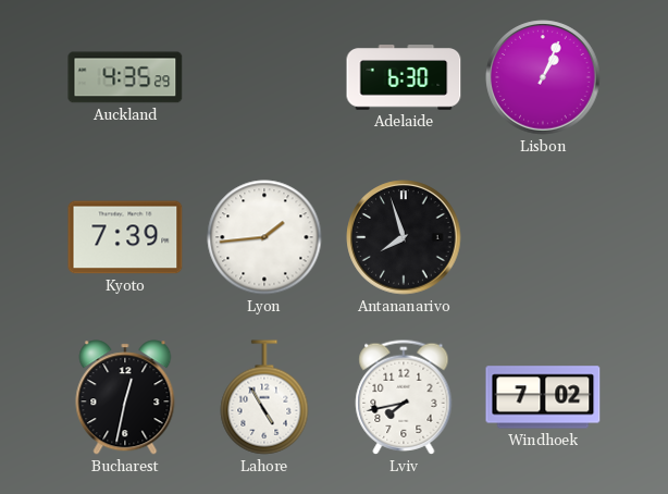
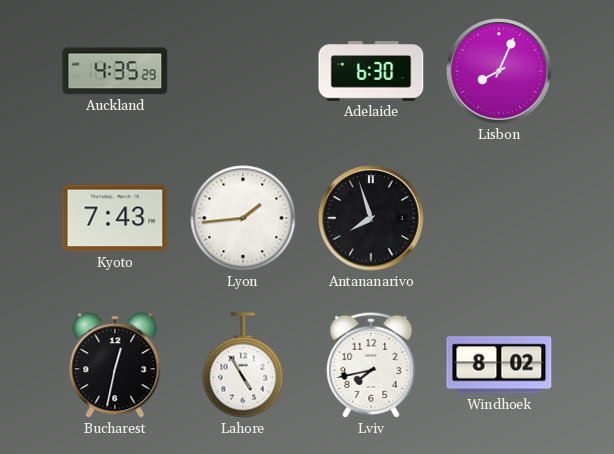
Lisbon: 1:04 -> 8:04 (499, 71)
Kyoto: 7:39 -> 7:43 (115, 218)
Windhoek: 7:02 -> 8:02 (499, 365)
